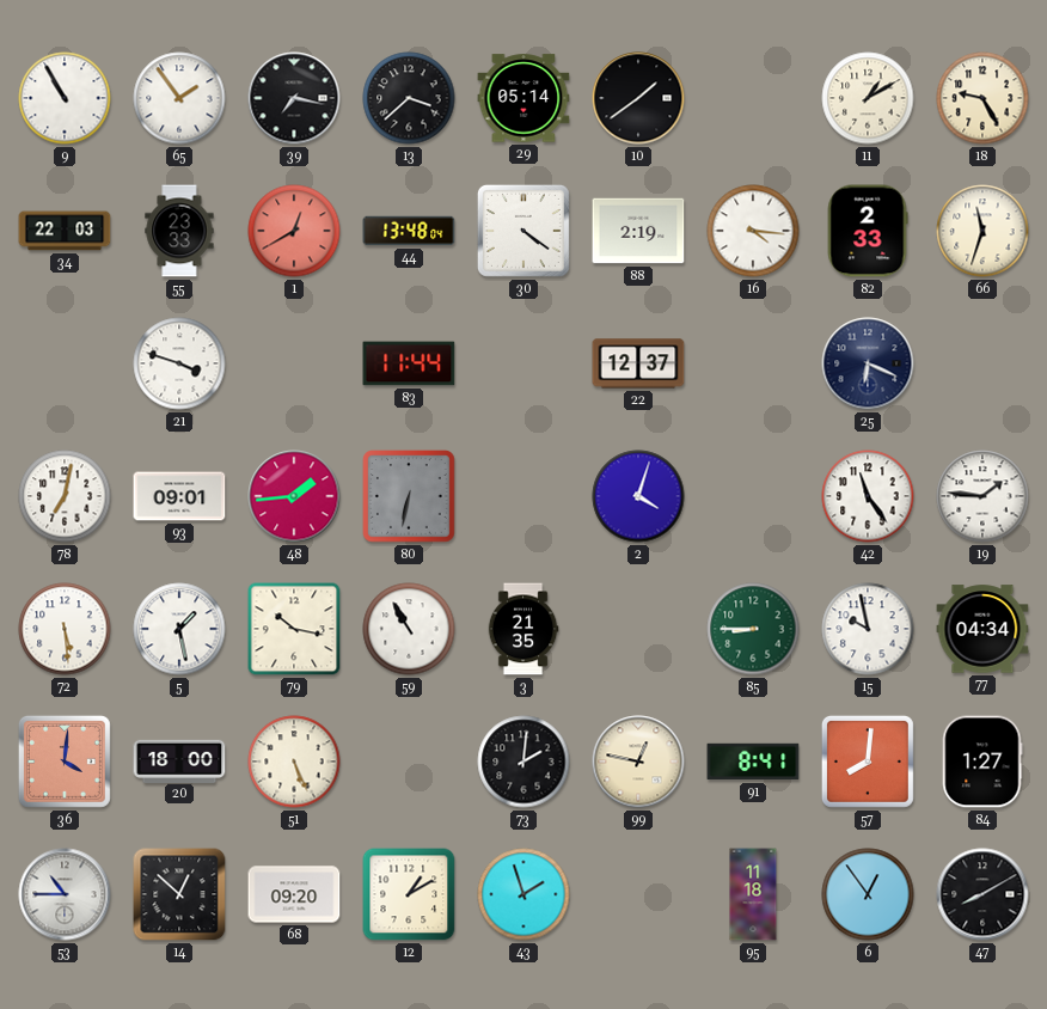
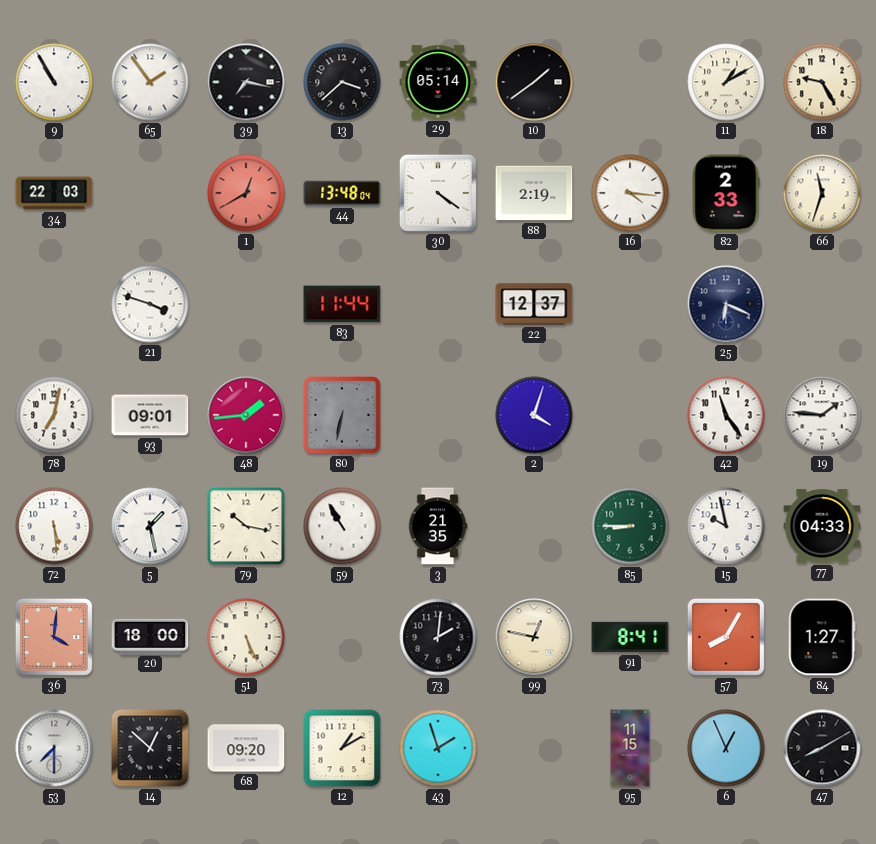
55: 23:33 -> none (179, 231)
77: 04:34 -> 04:33 (822, 526)
57: 8:01 -> 8:05 (726, 637)
53: 10:45 -> 7:30 (54, 748)
95: 11:18 -> 11:15 (630, 748)
6: 12:54 -> 12:56 (726, 748)
